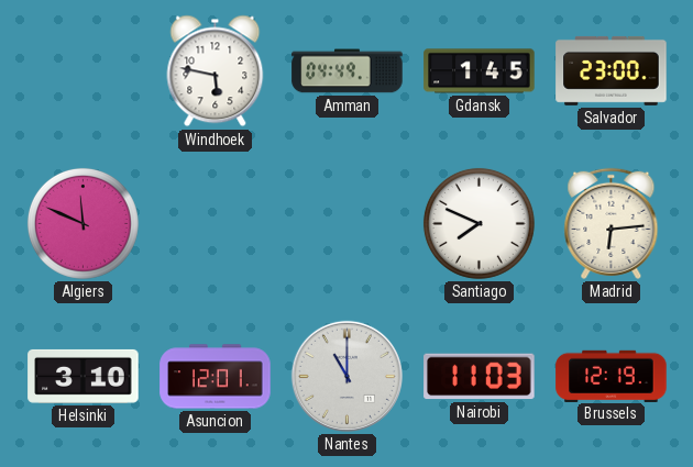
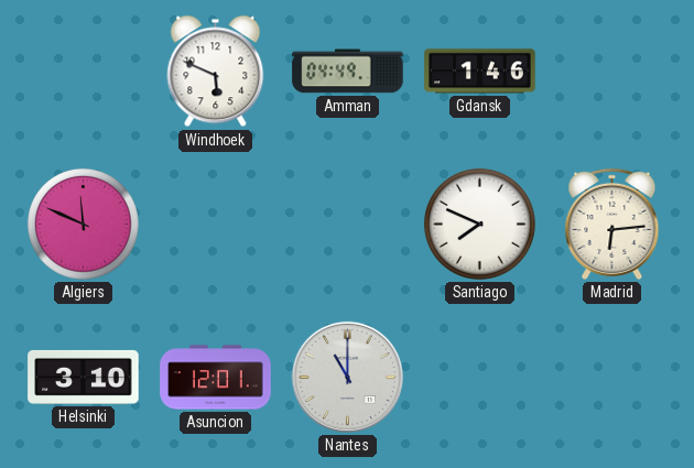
Windhoek: 5:47 -> 5:49 (216, 72)
Gdansk: 1:45 -> 1:46 (480, 72)
Salvador: 23:00 -> none (612, 70)
Nairobi: 11:03 -> none (480, 377)
Brussels: 12:19 -> none (612, 376)
